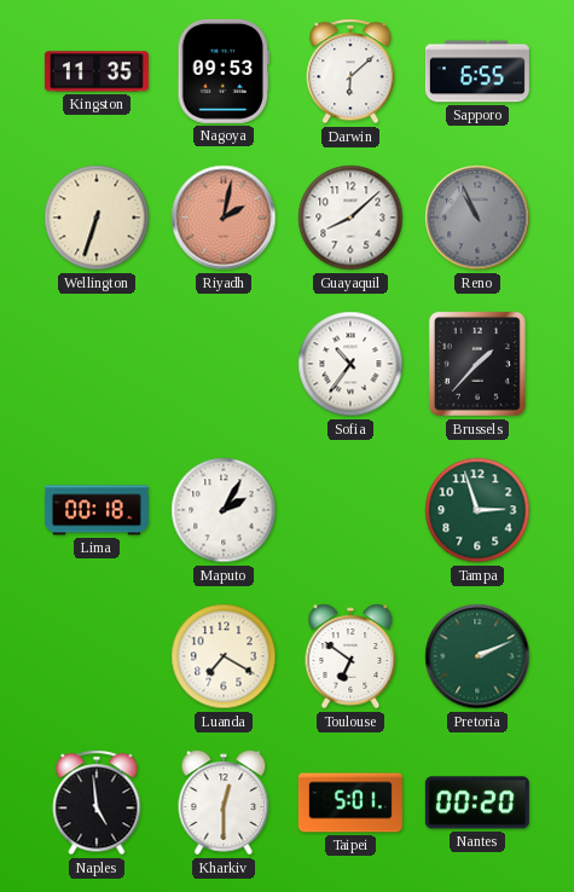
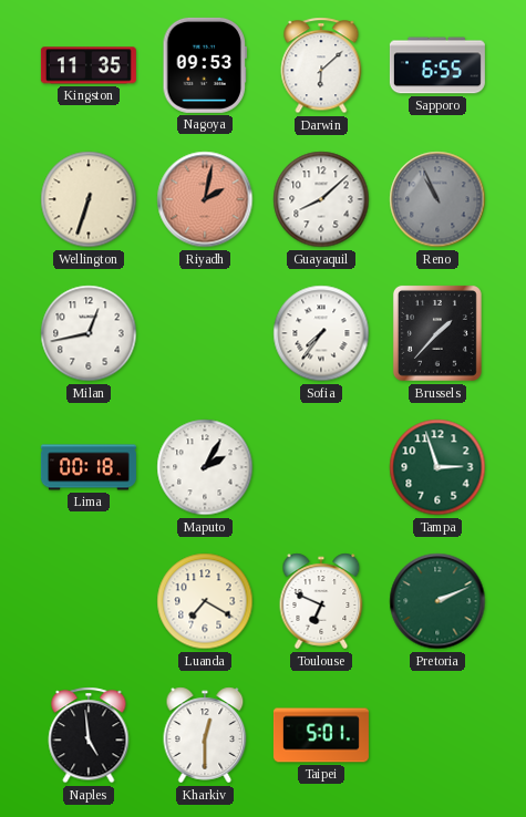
Milan: none -> 12:43 (89, 333)
Sofia: 10:36 -> 7:36 (321, 333)
Toulouse: 6:51 -> 6:49 (321, 601)
Nantes: 00:20 -> none (477, 803)
